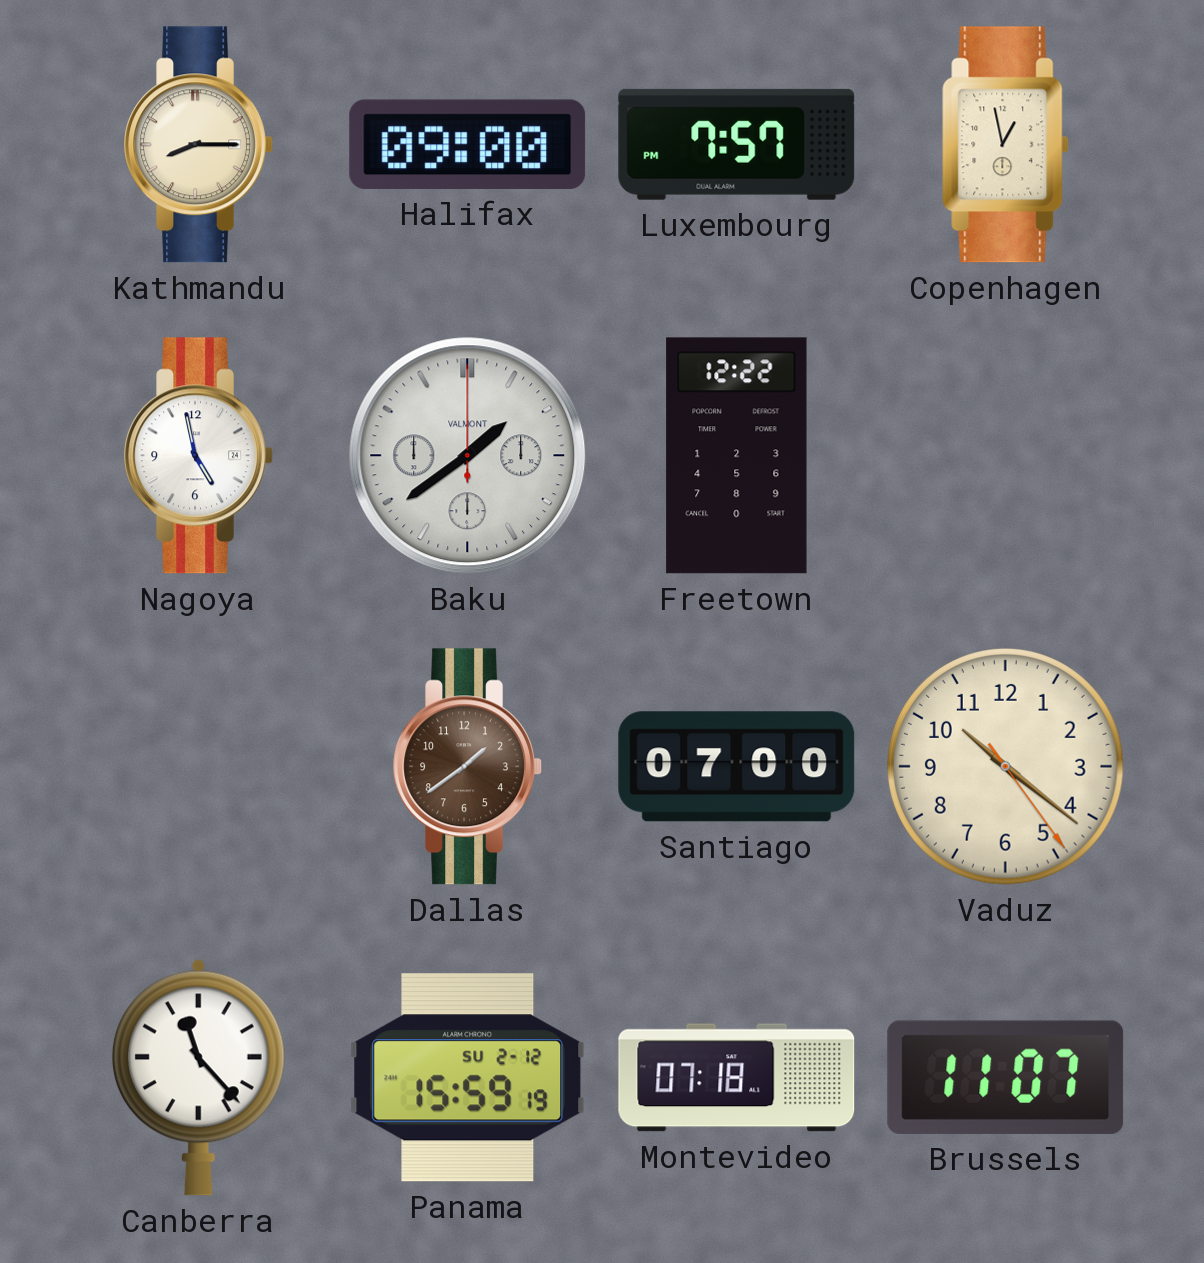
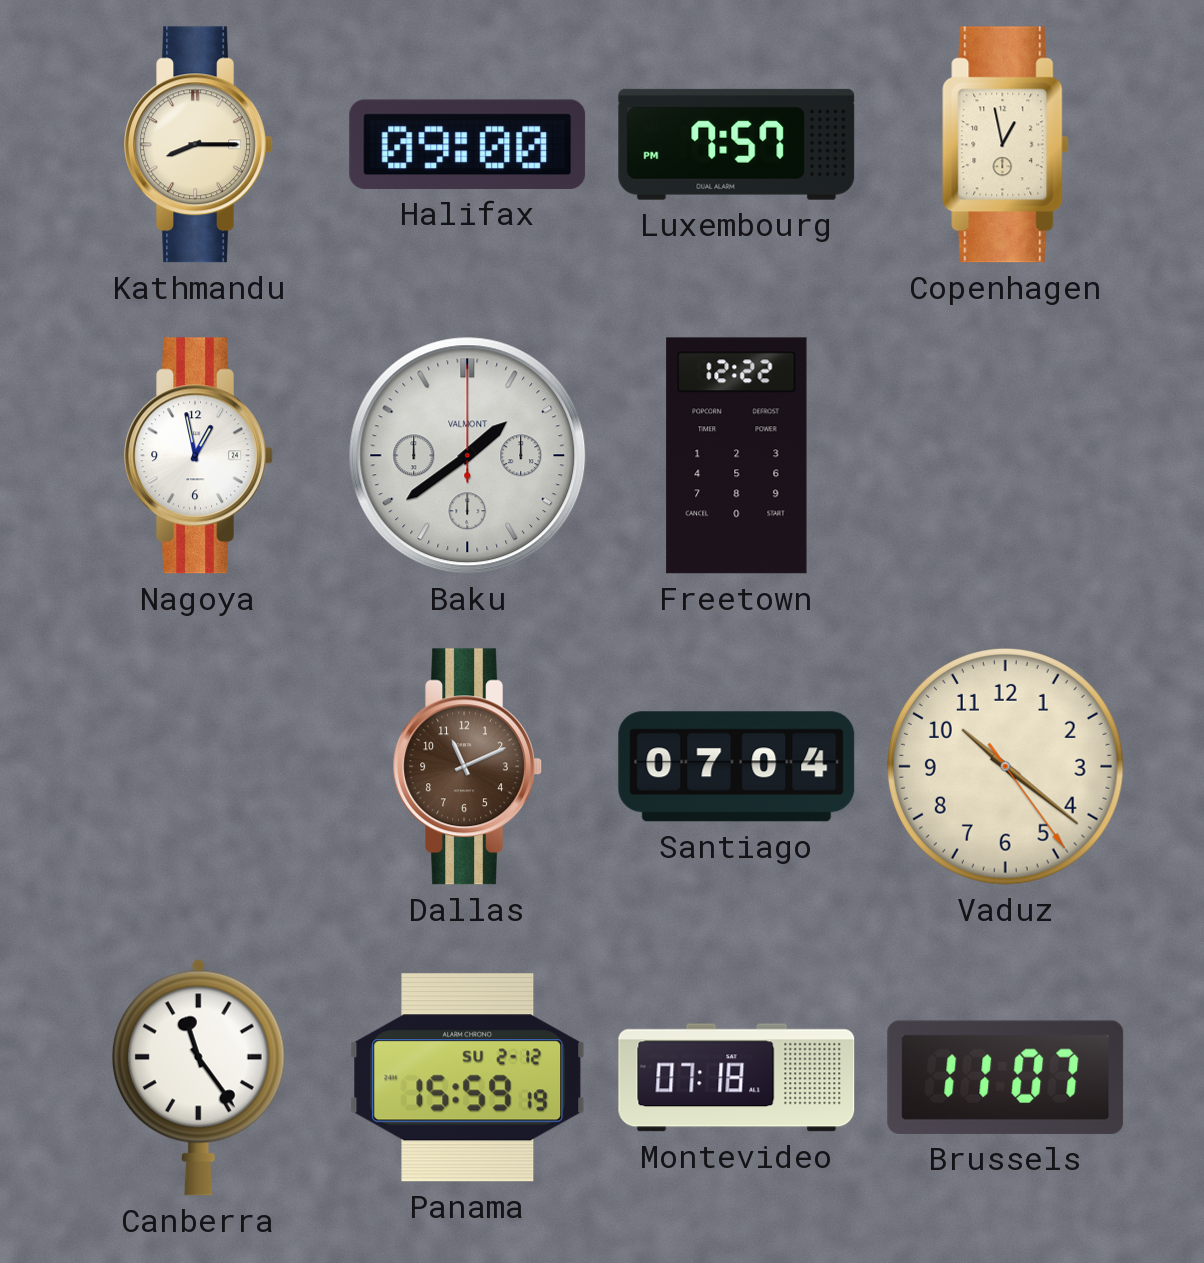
Nagoya: 4:58 -> 12:58 (198, 456)
Dallas: 1:39 -> 11:11 (467, 767)
Santiago: 07:00 -> 07:04 (737, 767)
Canberra: 11:23 -> 11:24 (198, 1077)
